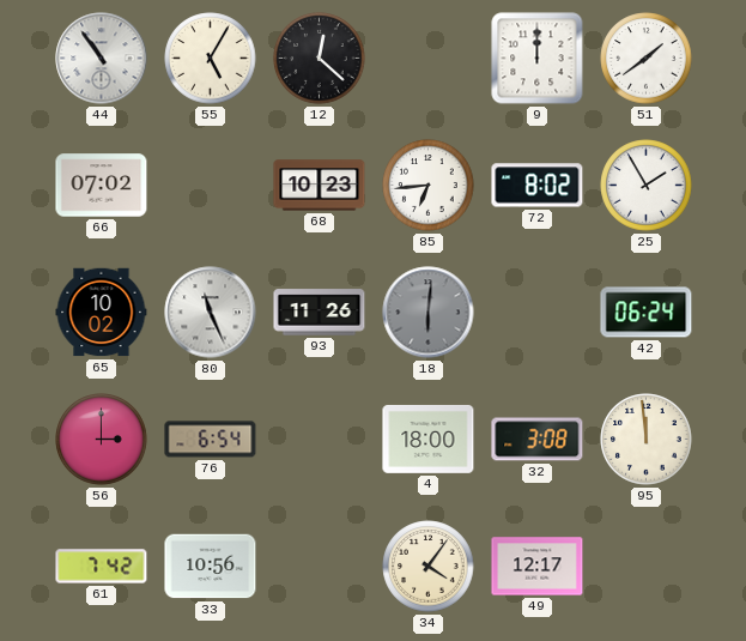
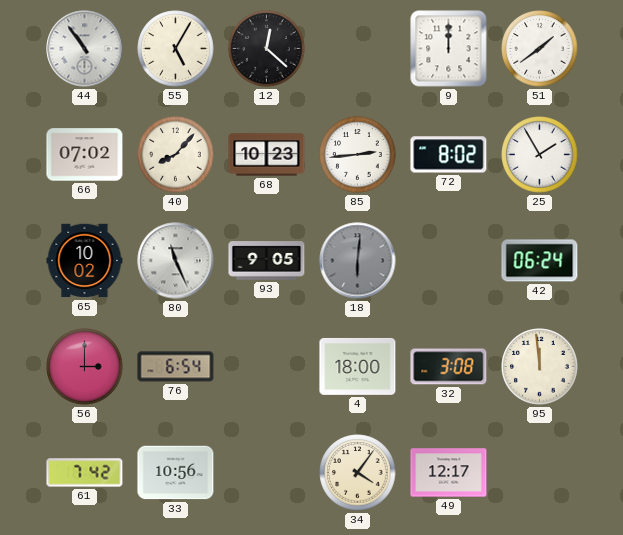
40: none -> 8:07 (176, 155)
85: 6:44 -> 2:44 (358, 155)
93: 11:26 -> 9:05 (267, 261)
